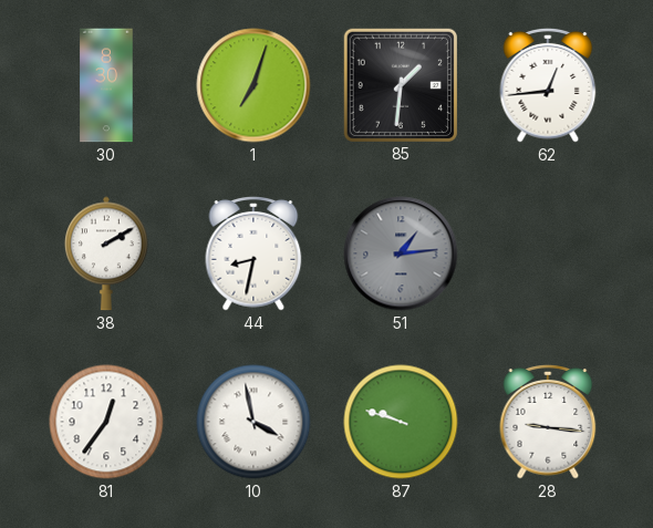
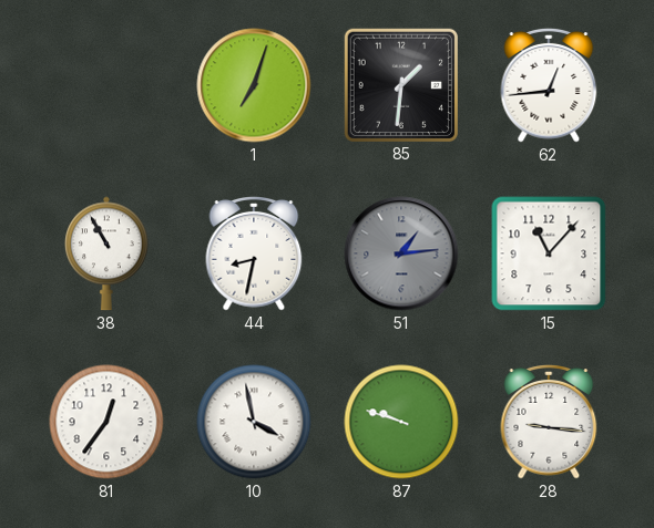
30: 8:30 -> none (106, 85)
38: 2:10 -> 10:55 (108, 253)
15: none -> 11:07 (549, 253)
